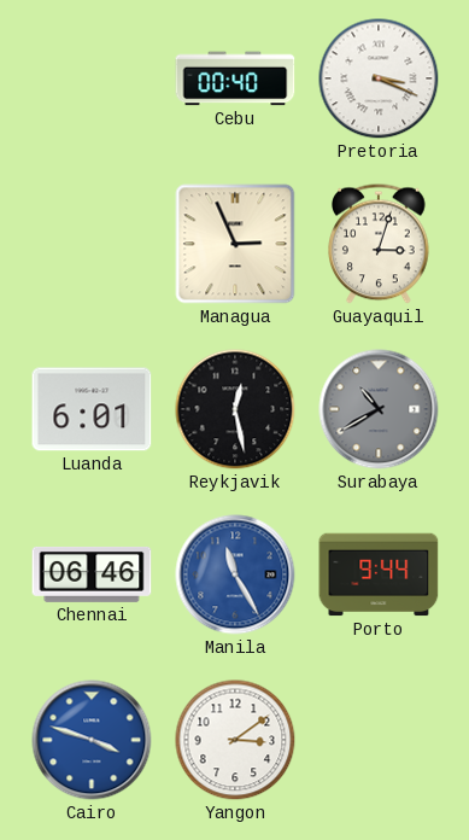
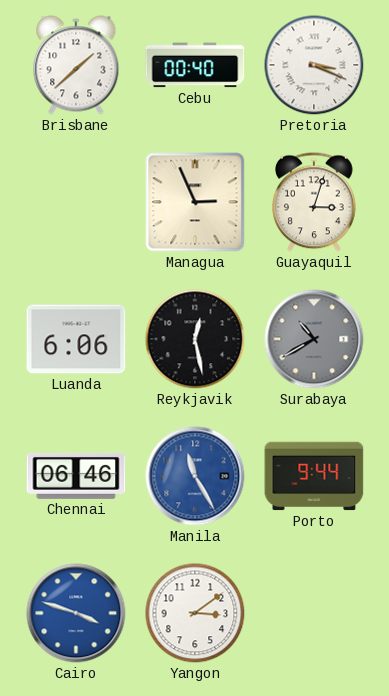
Brisbane: none -> 1:38 (76, 65)
Luanda: 6:01 -> 6:06 (76, 339)
